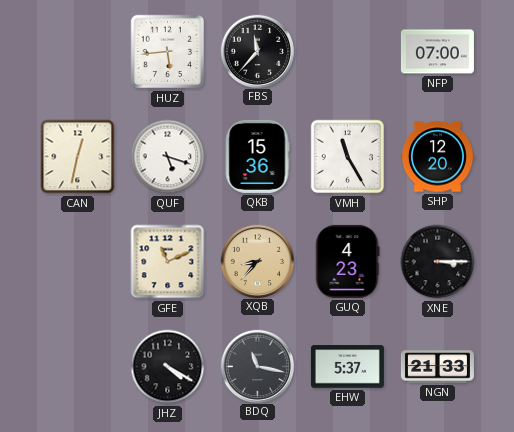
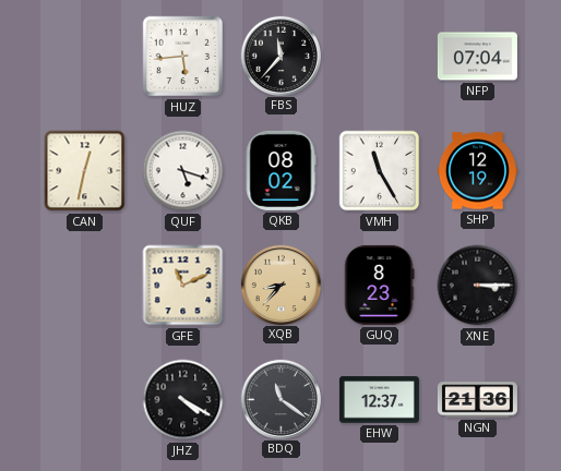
NFP: 07:00 -> 07:04 (477, 57)
QKB: 15:36 -> 08:02 (280, 170)
SHP: 12:20 -> 12:19 (477, 171)
GUQ: 4:23 -> 8:23 (380, 285)
BDQ: 11:17 -> 11:21 (280, 399)
EHW: 5:37 -> 12:37 (379, 400)
NGN: 21:33 -> 21:36 (477, 400)
